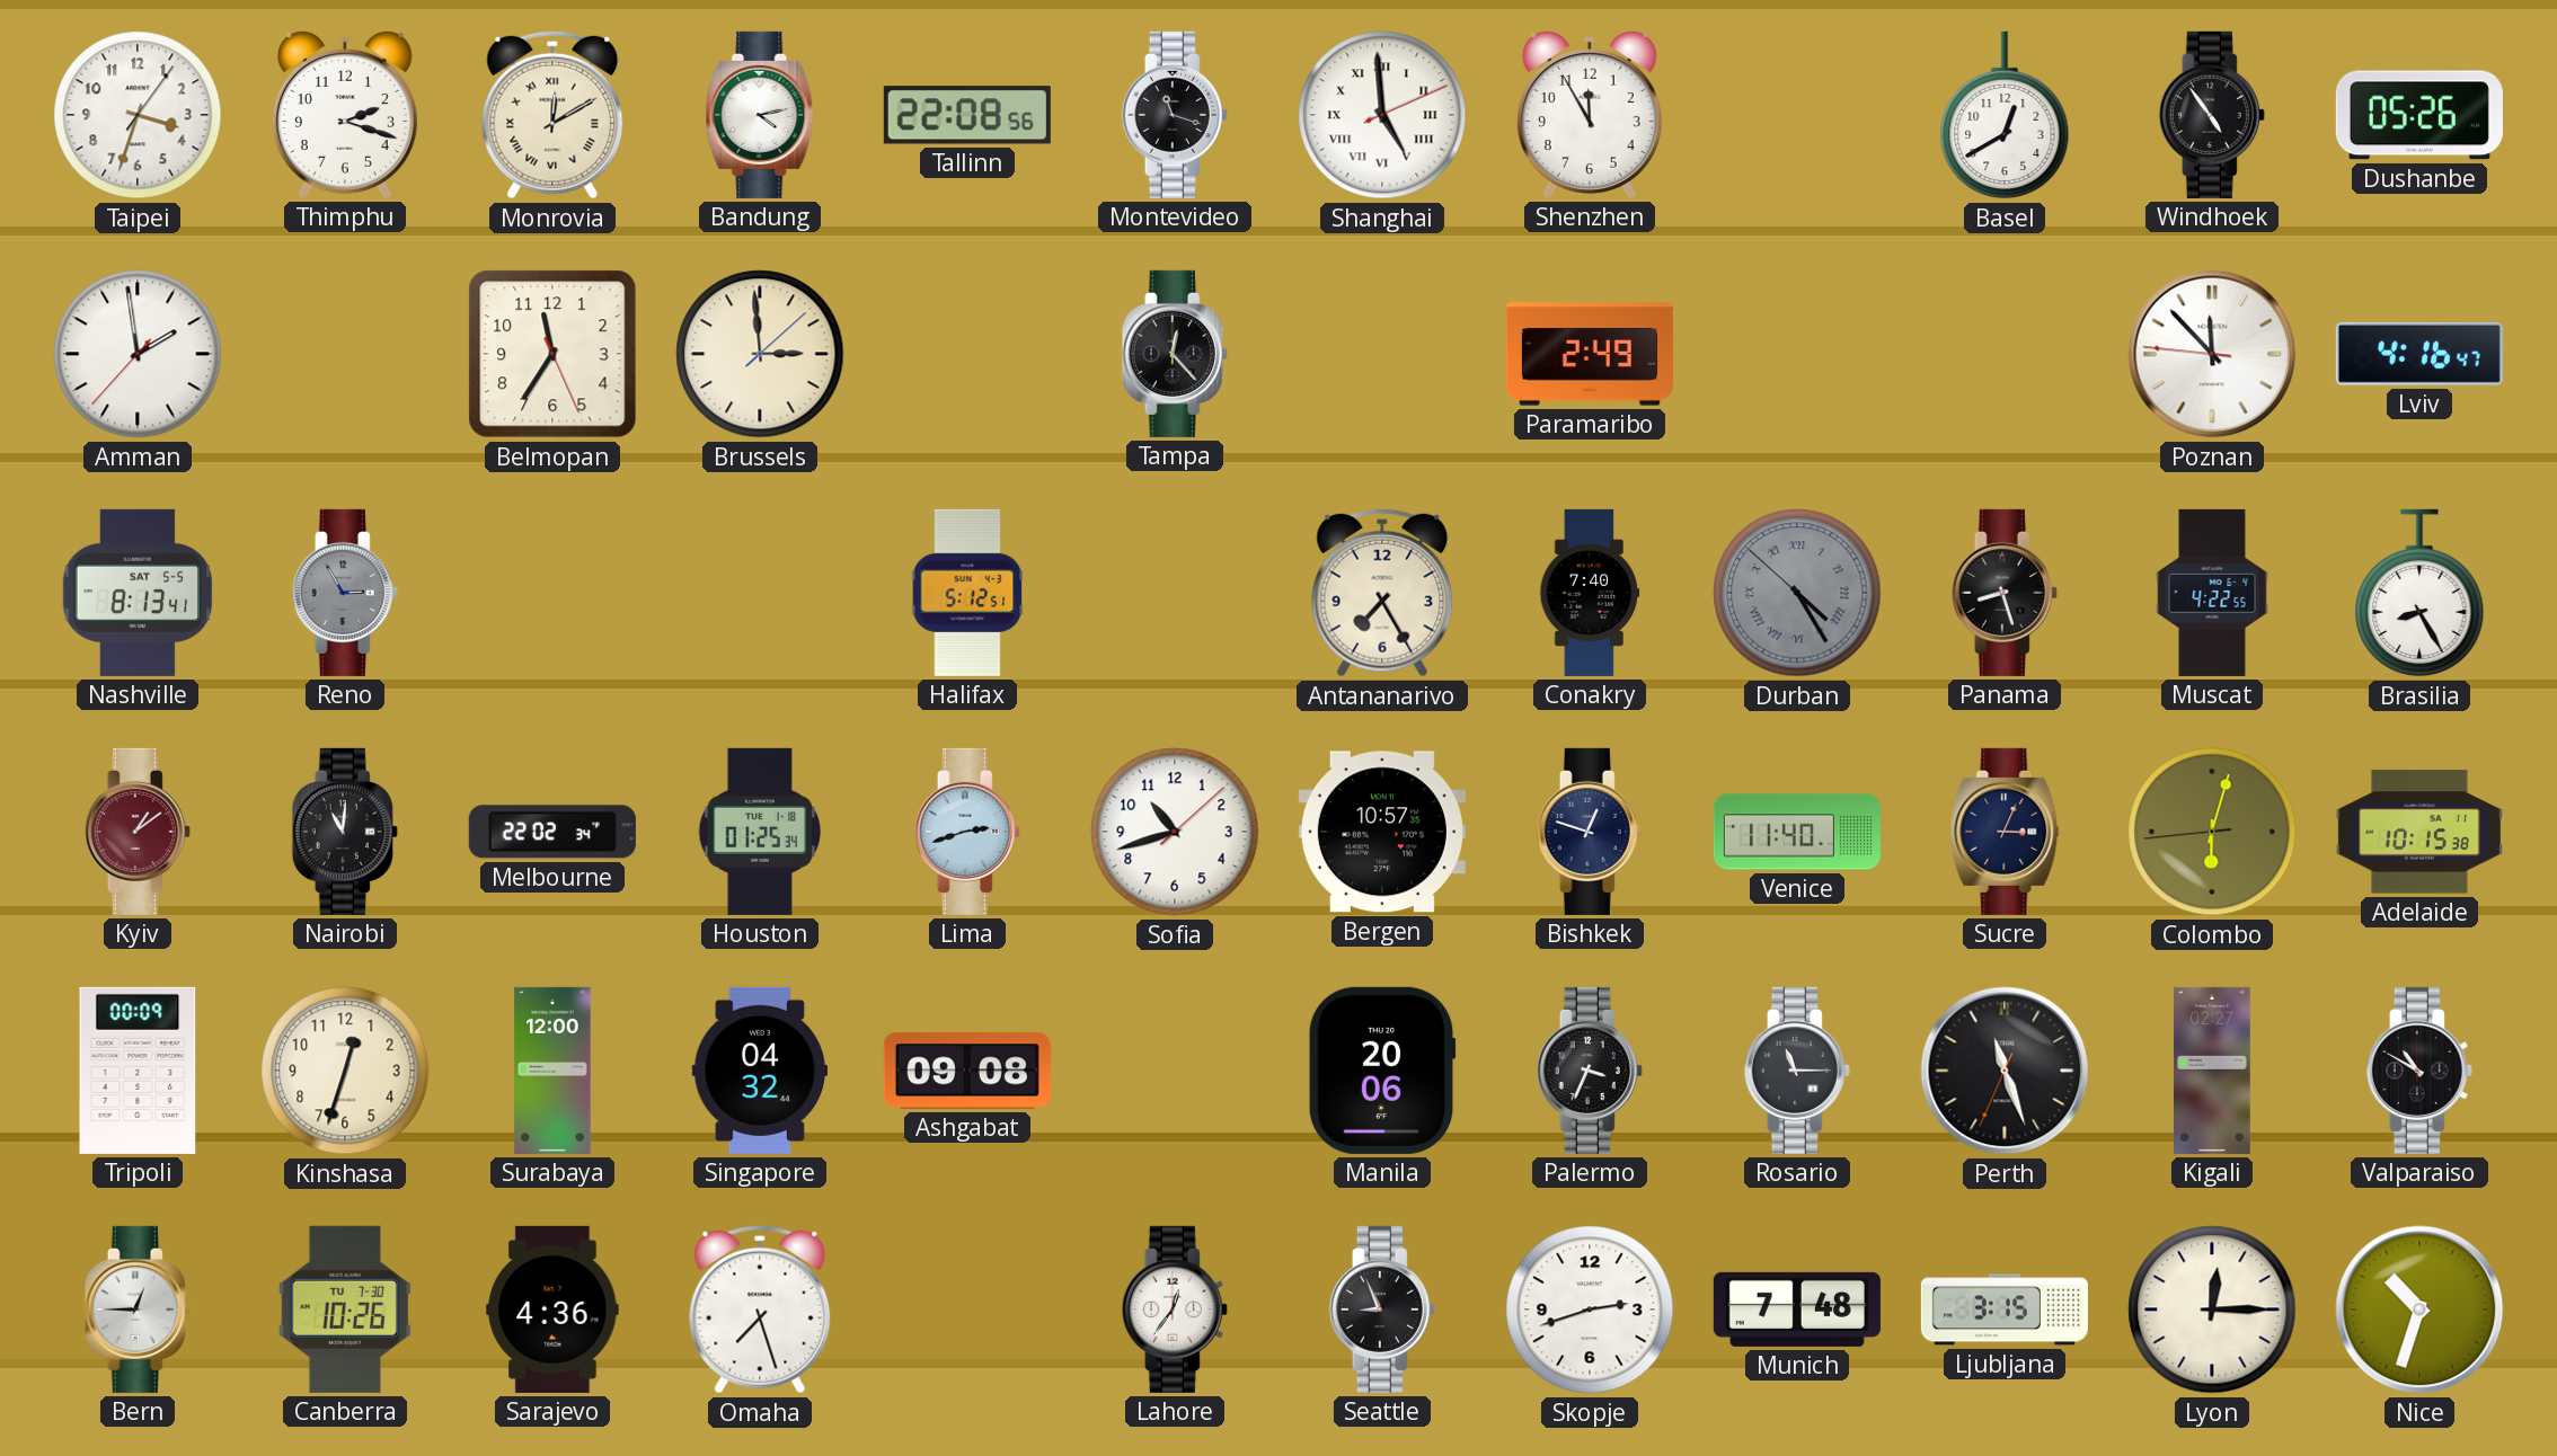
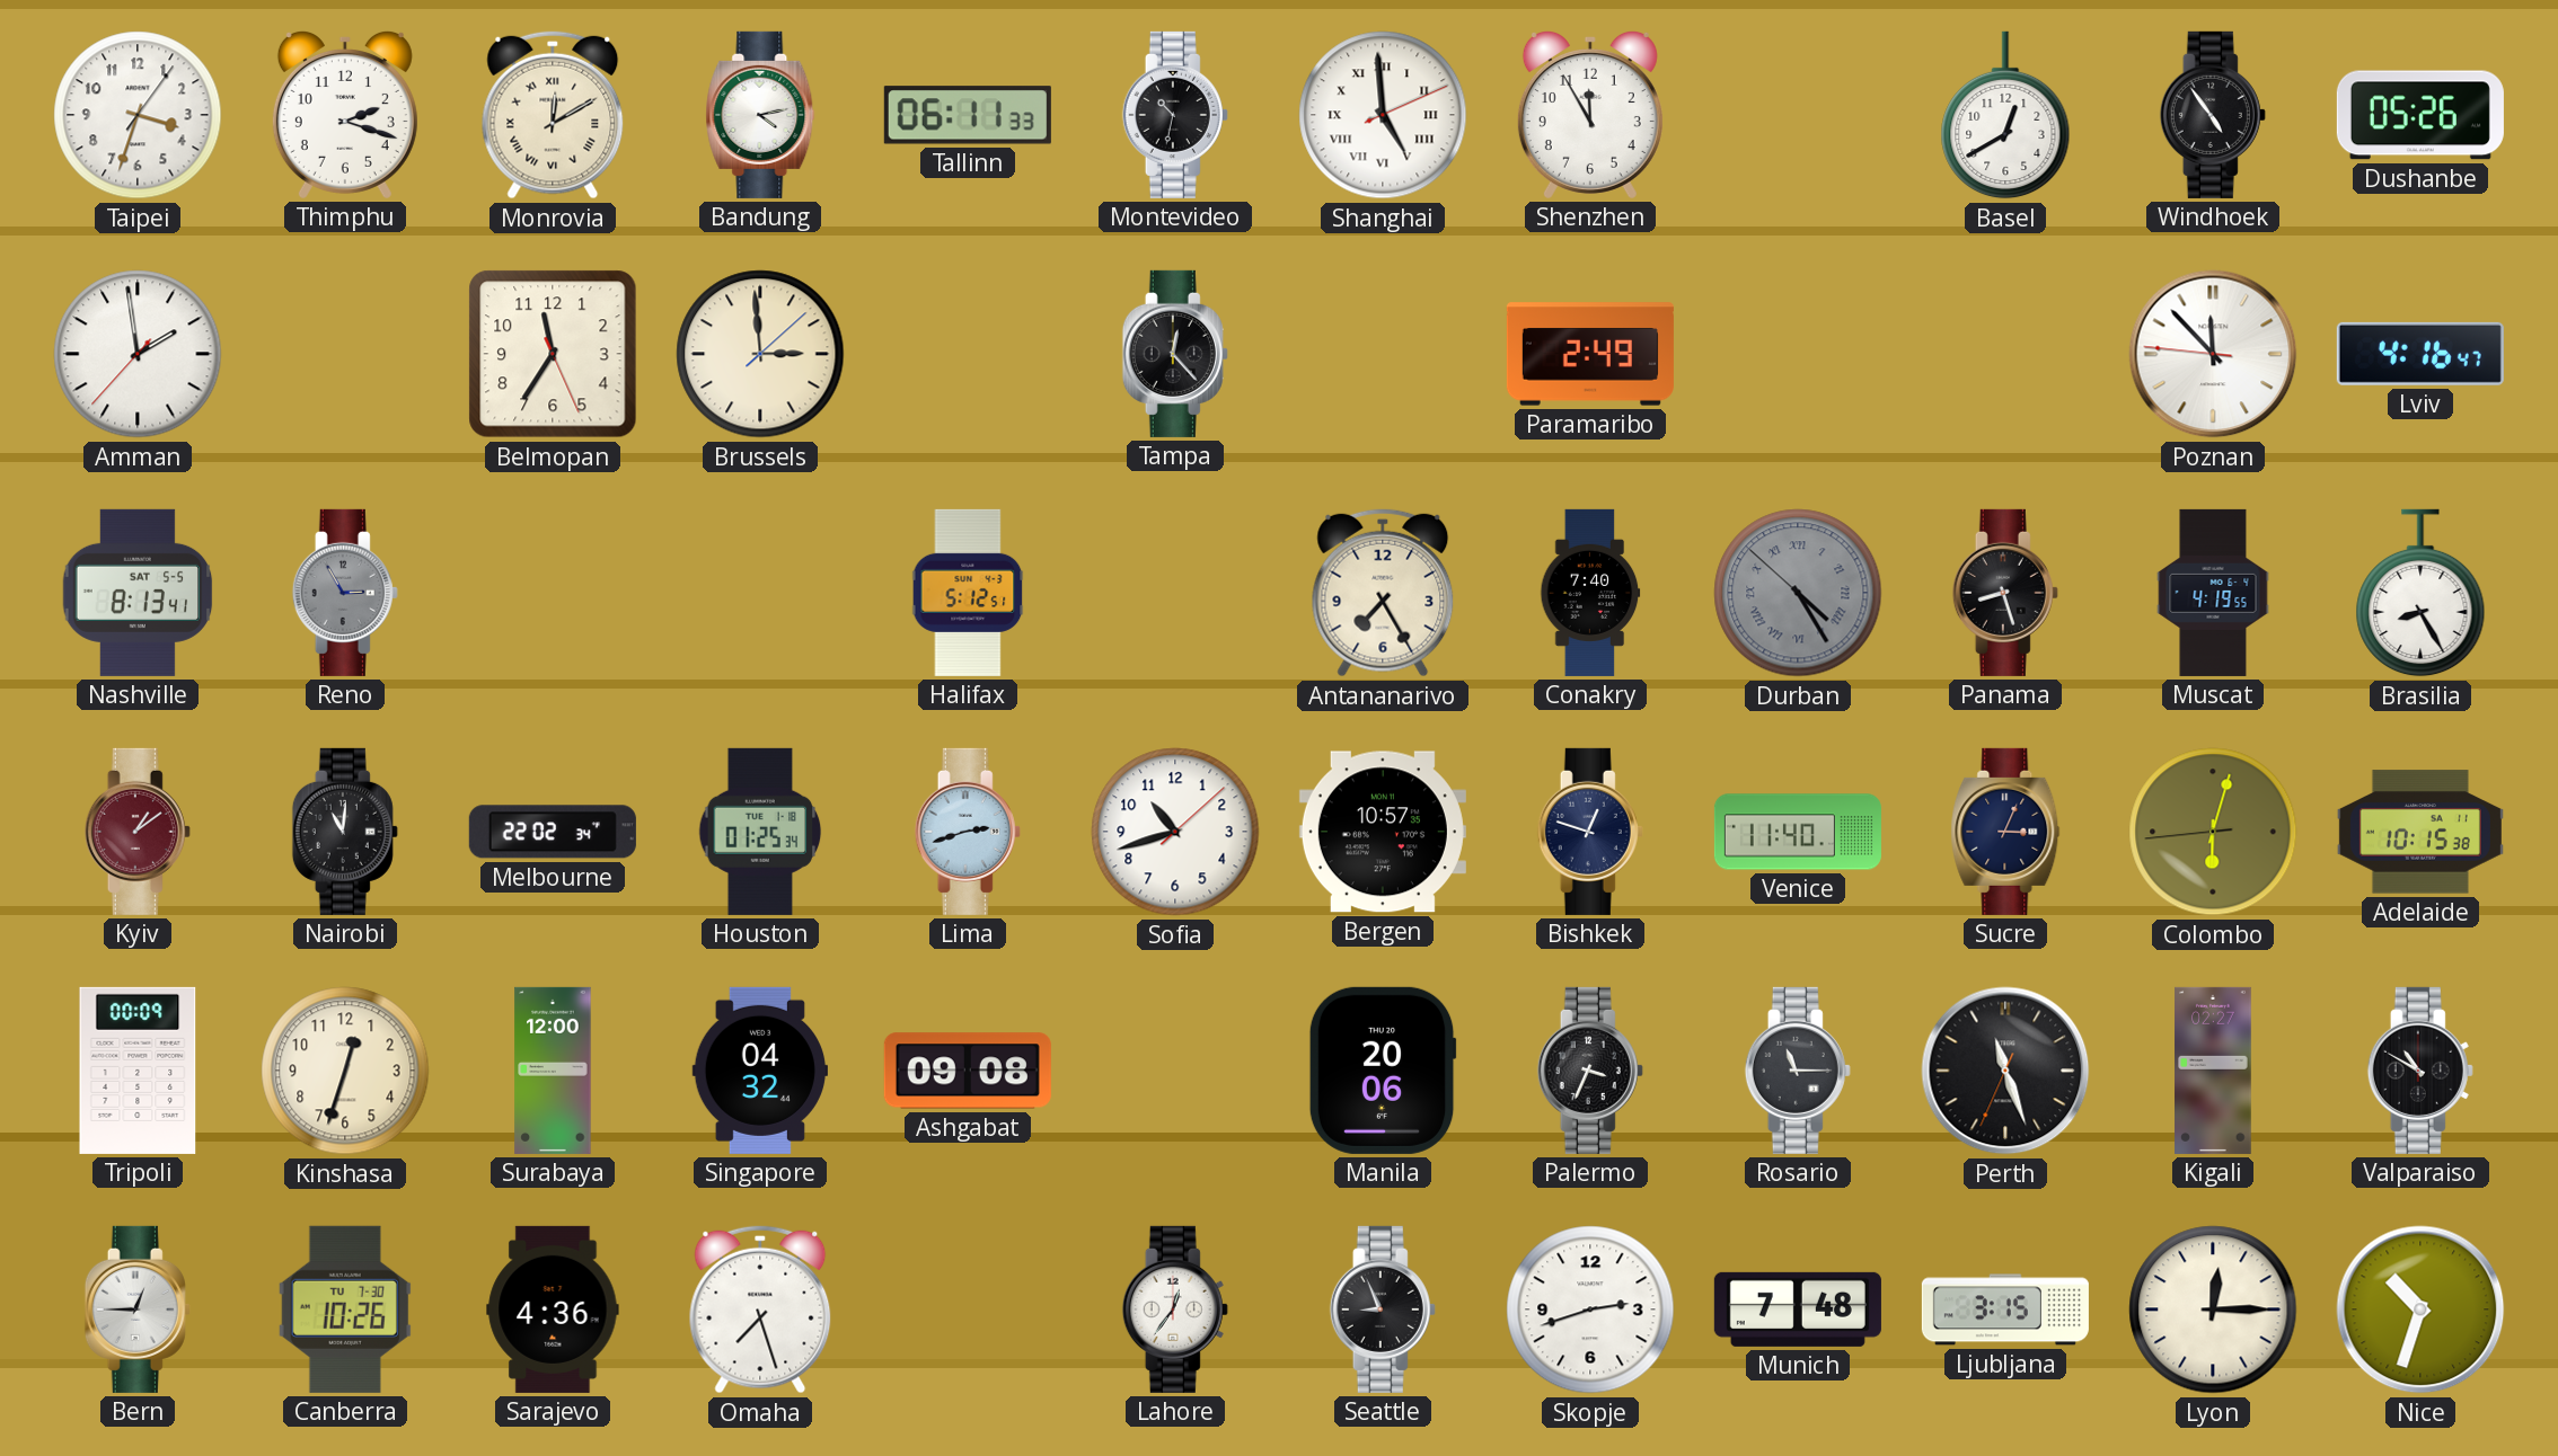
Tallinn: 22:08 -> 06:11 (968, 115)
Montevideo: 11:18 -> 10:32 (1175, 115)
Muscat: 4:22 -> 4:19 (2213, 593)
